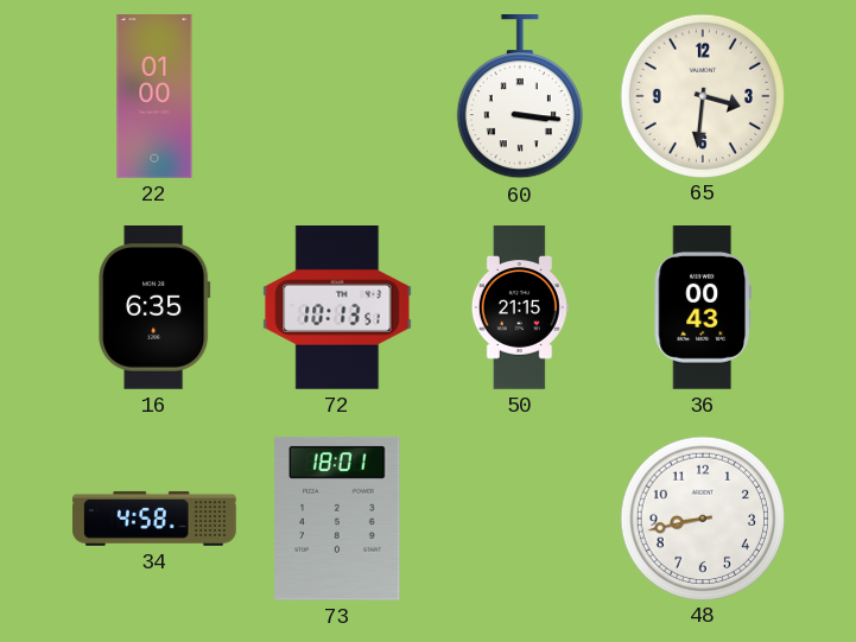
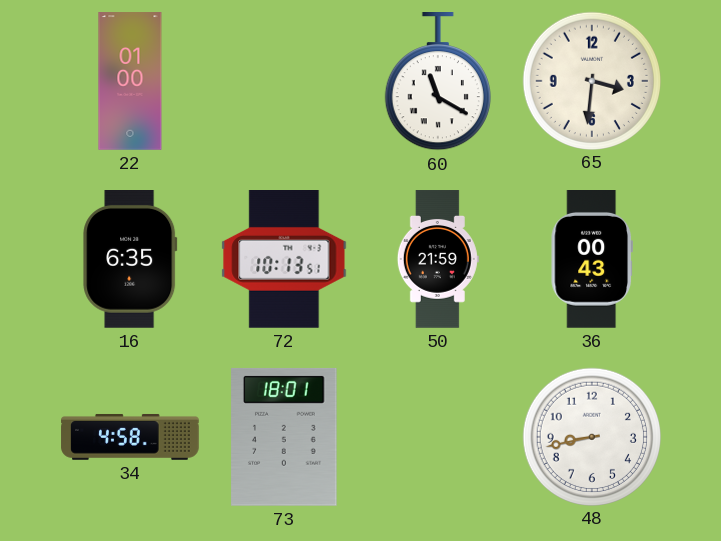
60: 3:16 -> 11:20 (438, 82)
50: 21:15 -> 21:59 (438, 259)
